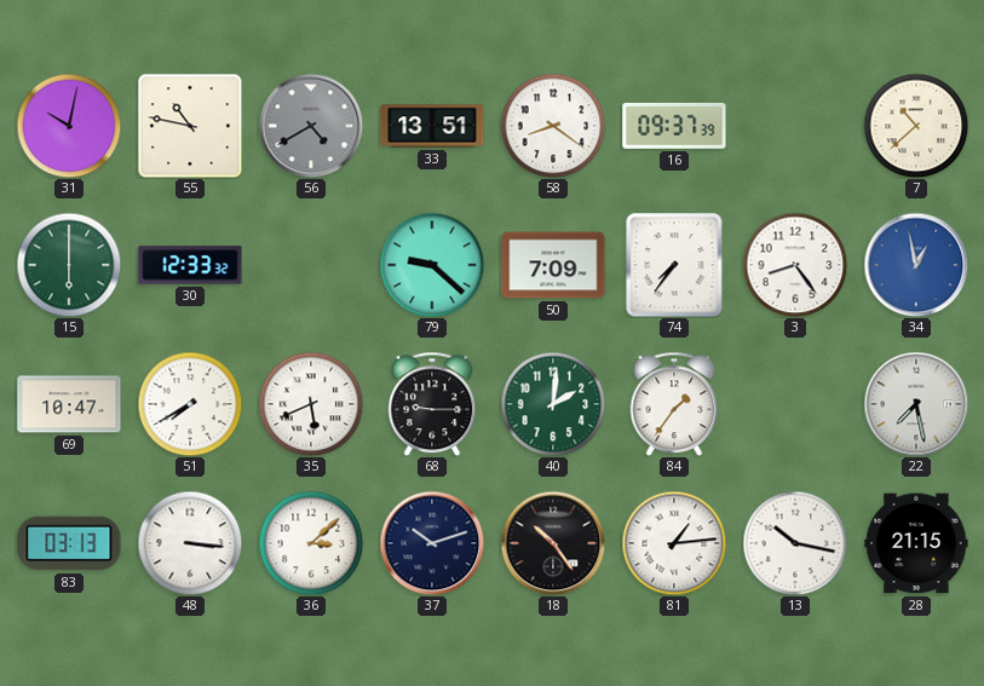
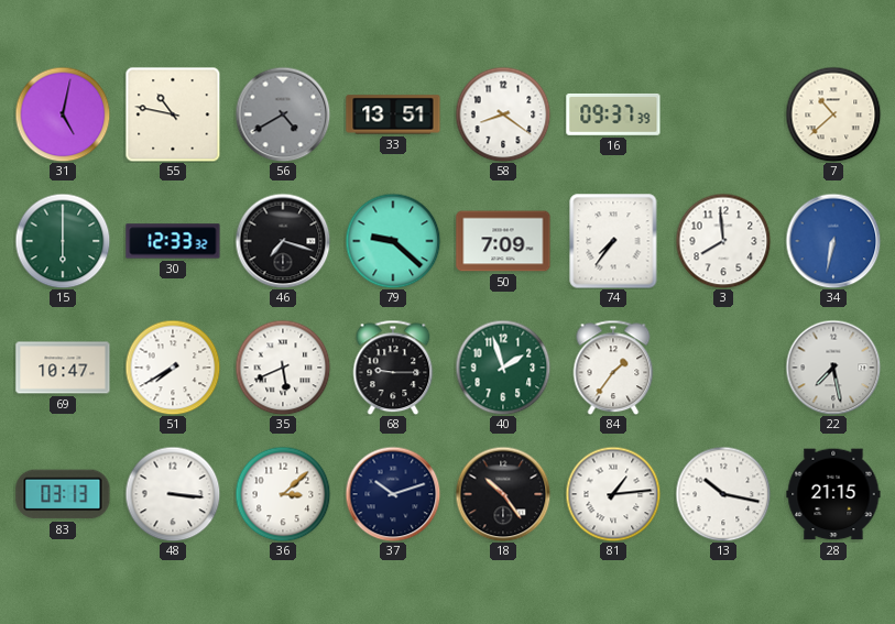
31: 10:02 -> 5:02 (63, 114)
46: none -> 7:18 (283, 241)
3: 8:24 -> 7:59 (723, 241)
34: 12:58 -> 6:32 (833, 241)
40: 2:01 -> 1:57 (503, 368)
